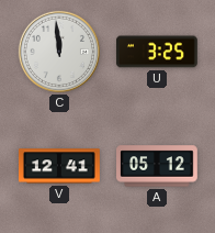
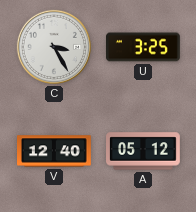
C: 11:59 -> 3:25 (54, 47)
V: 12:41 -> 12:40 (55, 151)
